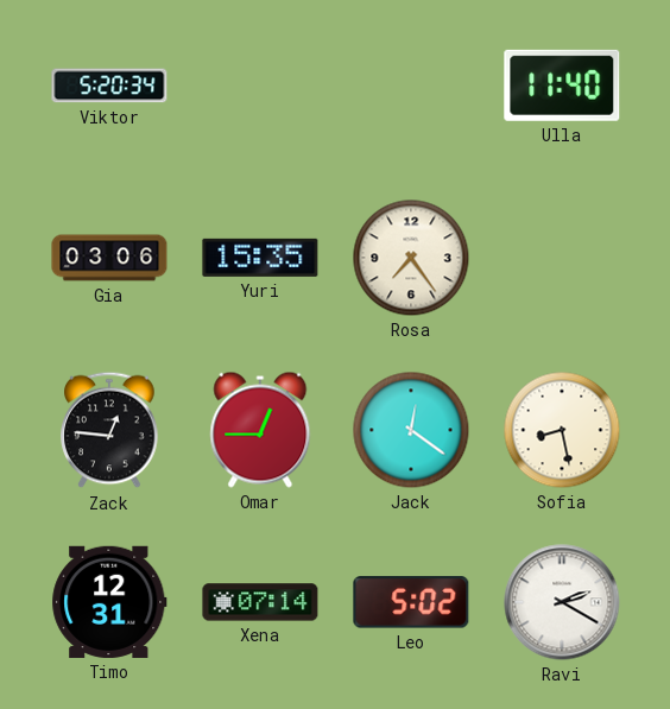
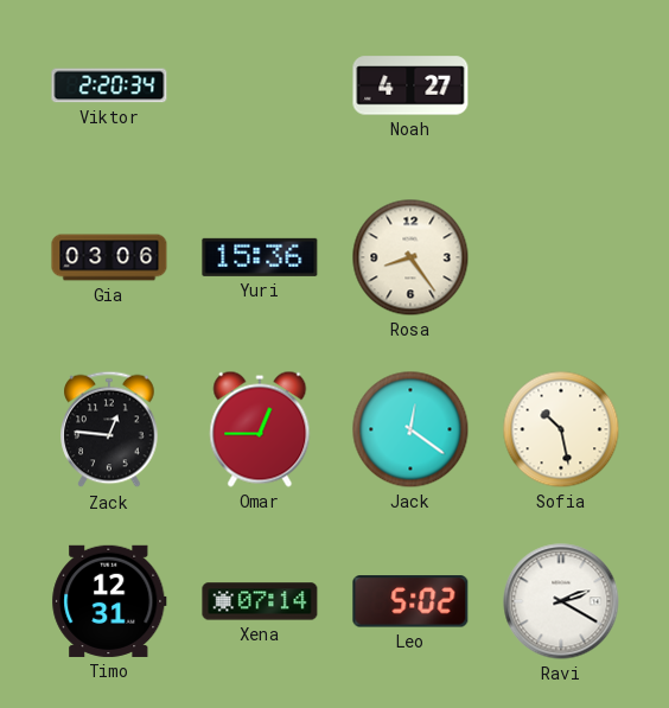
Viktor: 5:20 -> 2:20 (109, 85)
Noah: none -> 4:27 (410, 85)
Ulla: 11:40 -> none (562, 86)
Yuri: 15:35 -> 15:36 (260, 257)
Rosa: 7:24 -> 8:24 (410, 257)
Sofia: 8:28 -> 10:28 (561, 429)
